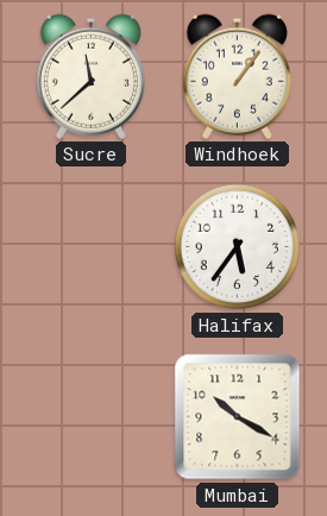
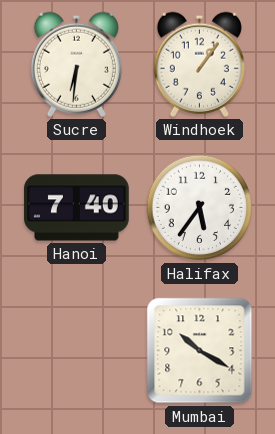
Sucre: 11:38 -> 6:31 (76, 64)
Hanoi: none -> 7:40 (77, 208)
